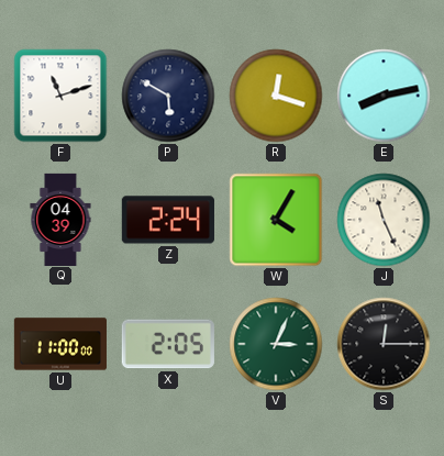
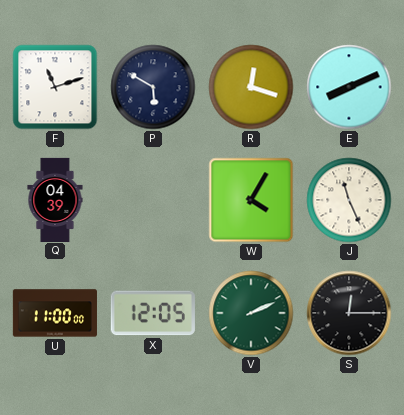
E: 8:13 -> 8:11 (349, 87)
Z: 2:24 -> none (168, 220)
X: 2:05 -> 12:05 (153, 313)
V: 3:04 -> 2:11 (251, 313)
